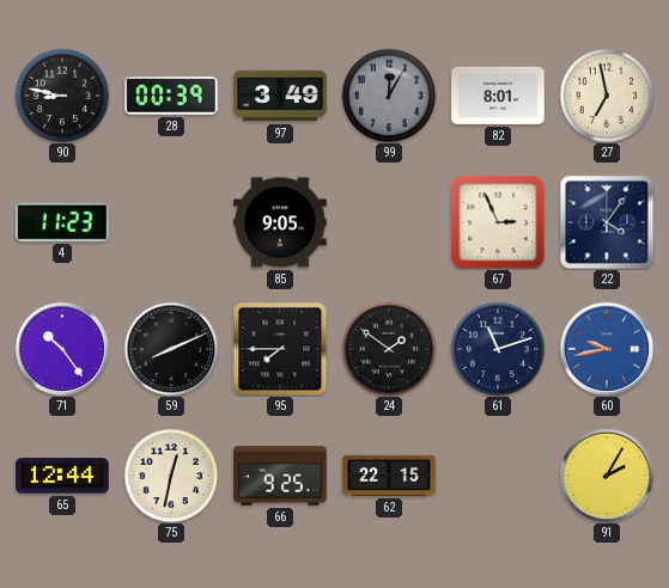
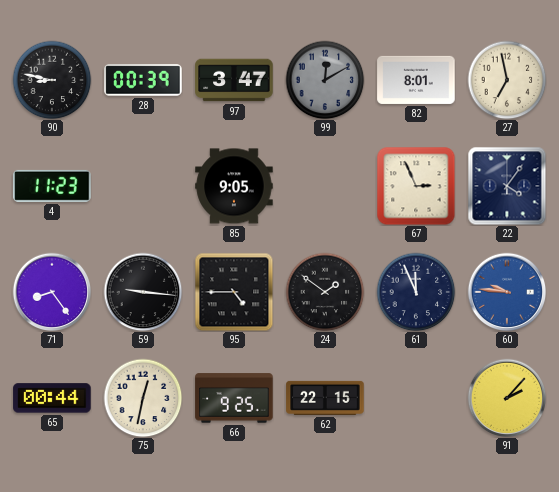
97: 3:49 -> 3:47 (234, 80)
99: 12:05 -> 12:10 (325, 80)
71: 10:24 -> 8:24 (52, 292)
59: 8:11 -> 9:16 (143, 292)
95: 7:45 -> 4:45 (234, 292)
61: 11:12 -> 11:56 (416, 292)
60: 9:43 -> 9:46 (507, 292)
65: 12:44 -> 00:44 (52, 398)
91: 2:05 -> 2:07 (507, 398)
